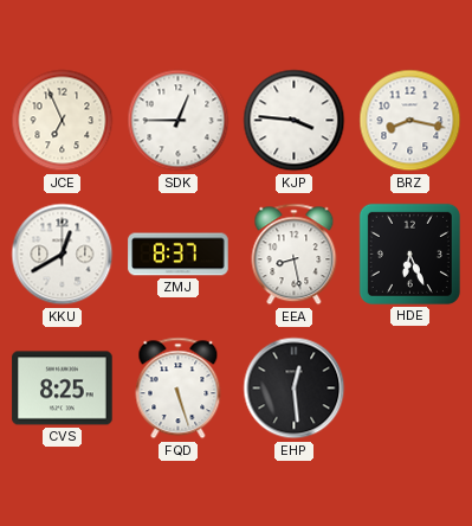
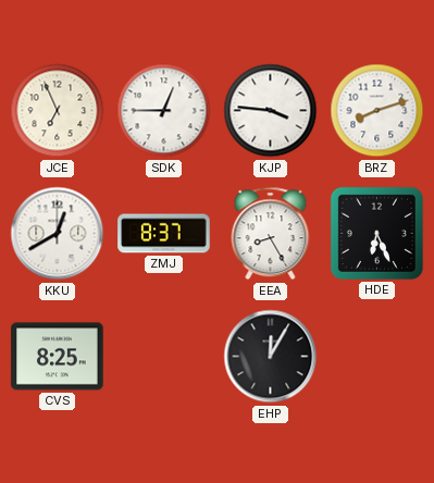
BRZ: 8:17 -> 8:12 (377, 111)
EEA: 8:28 -> 8:25 (271, 234)
FQD: 5:27 -> none (179, 389)
EHP: 12:29 -> 12:05 (271, 357)
